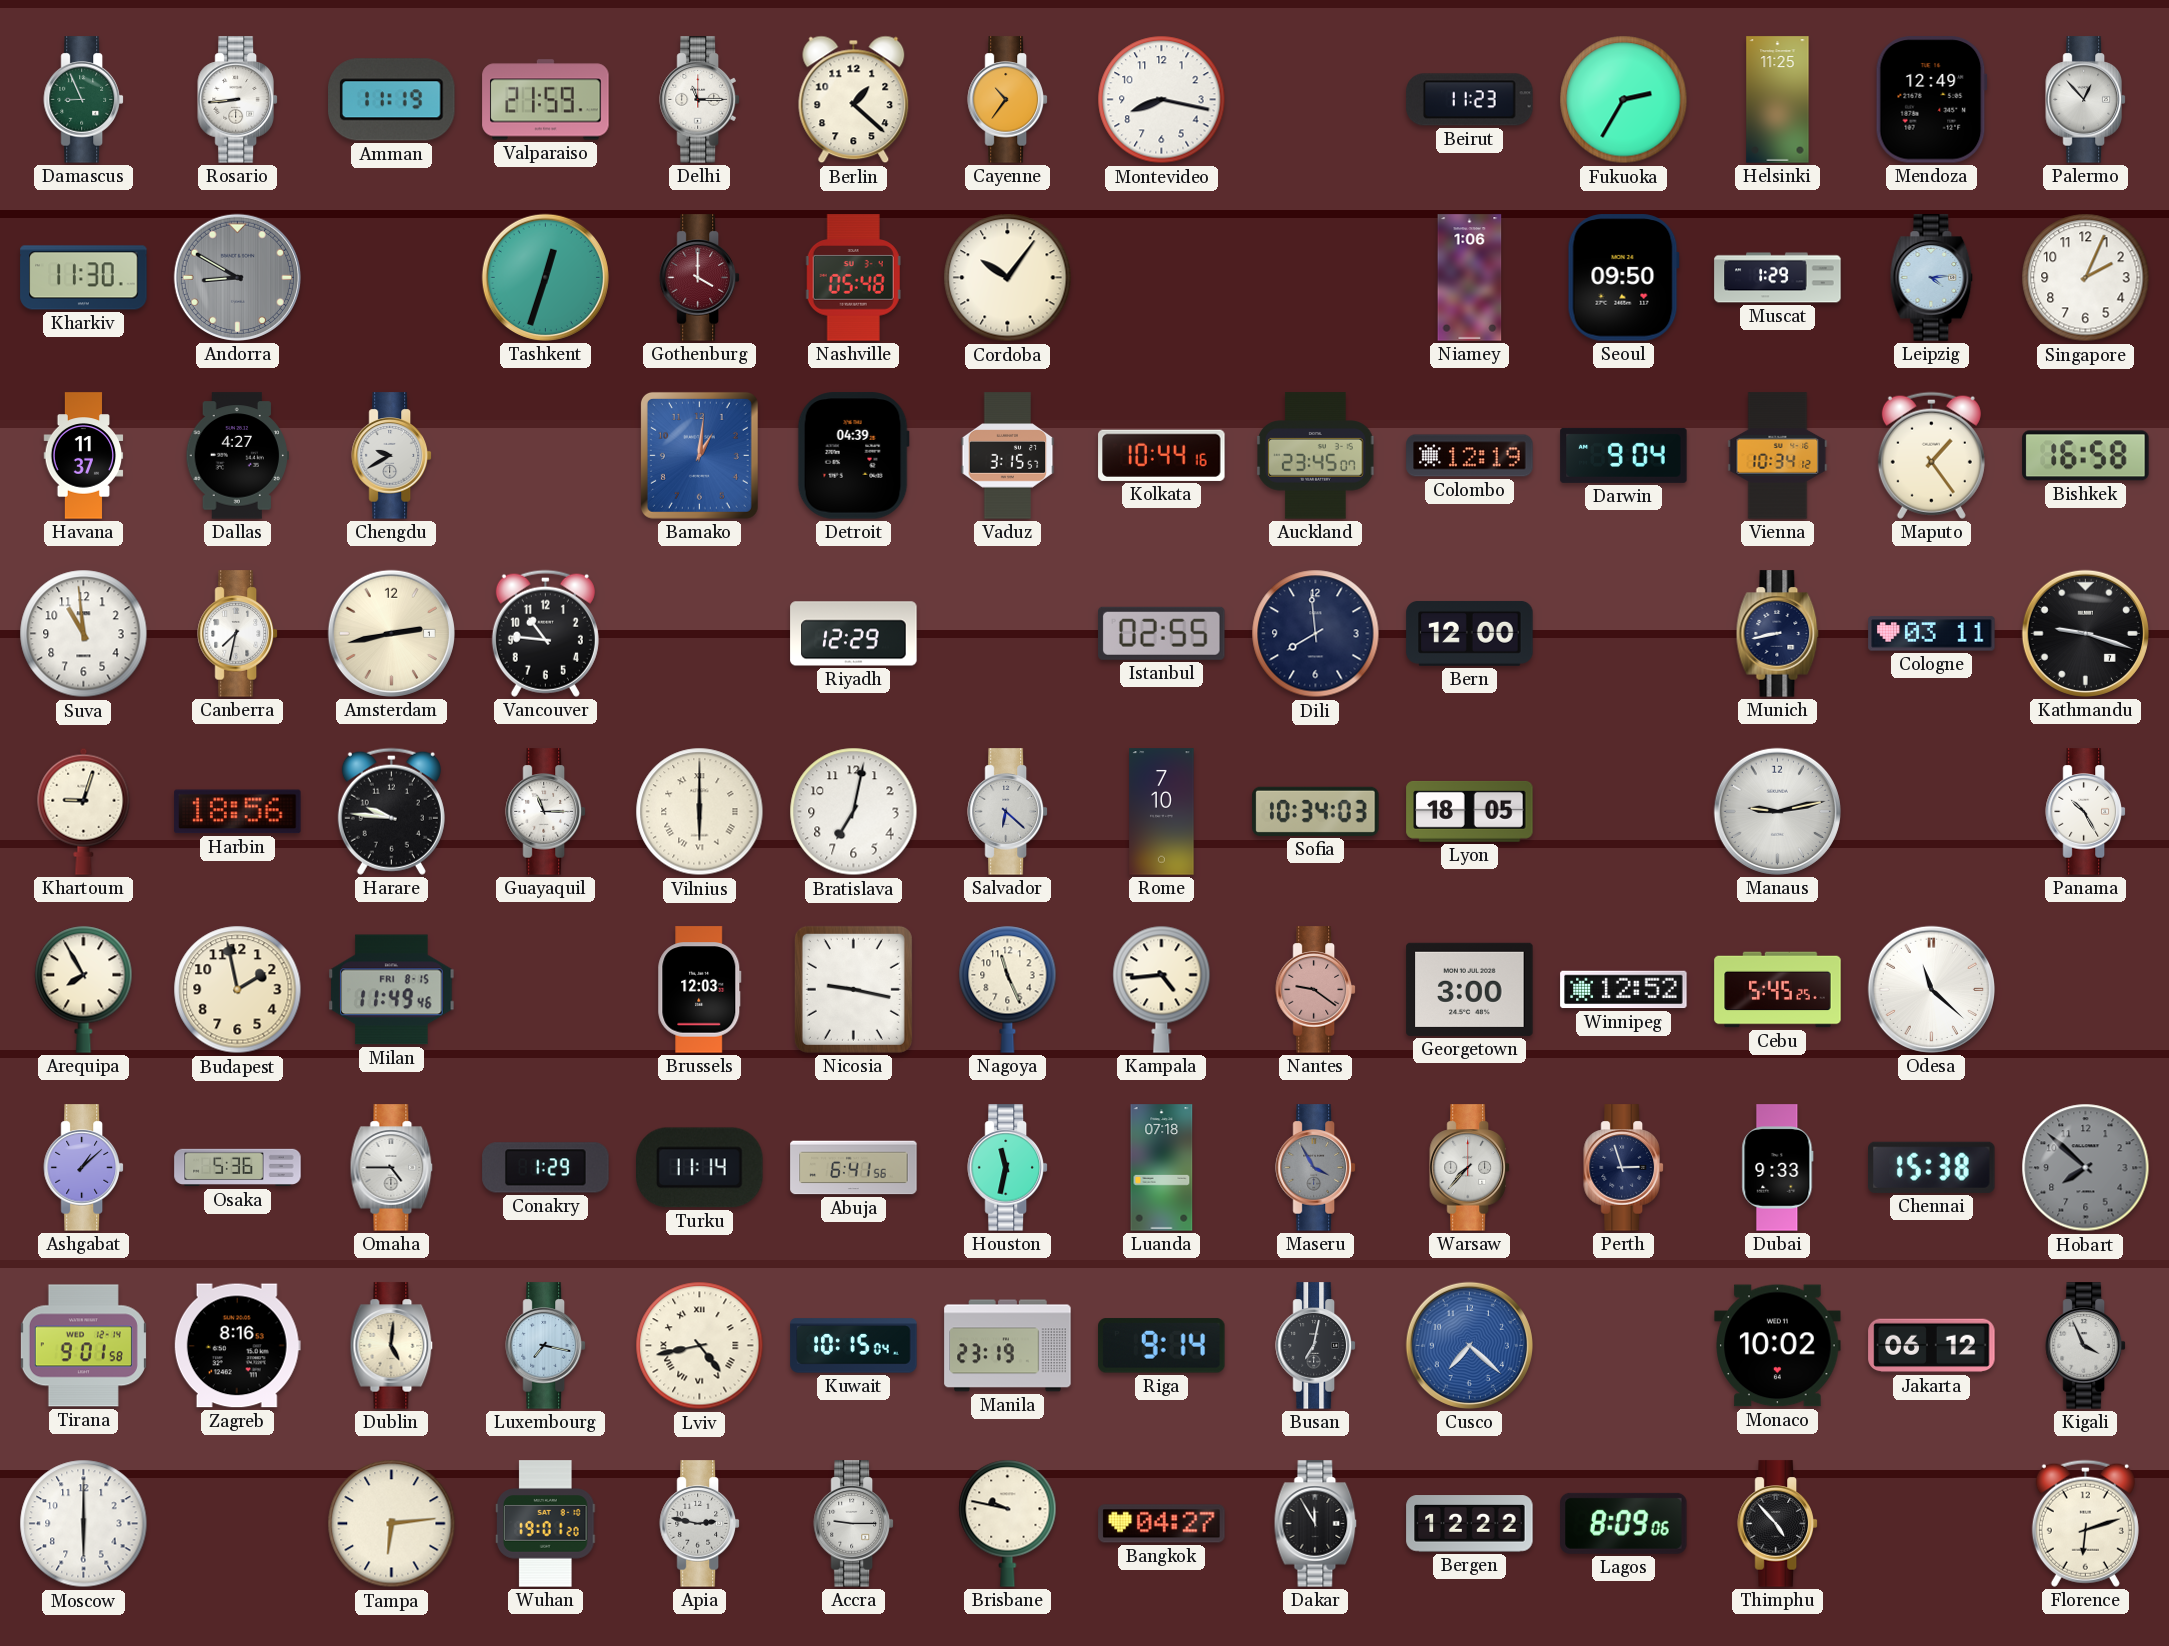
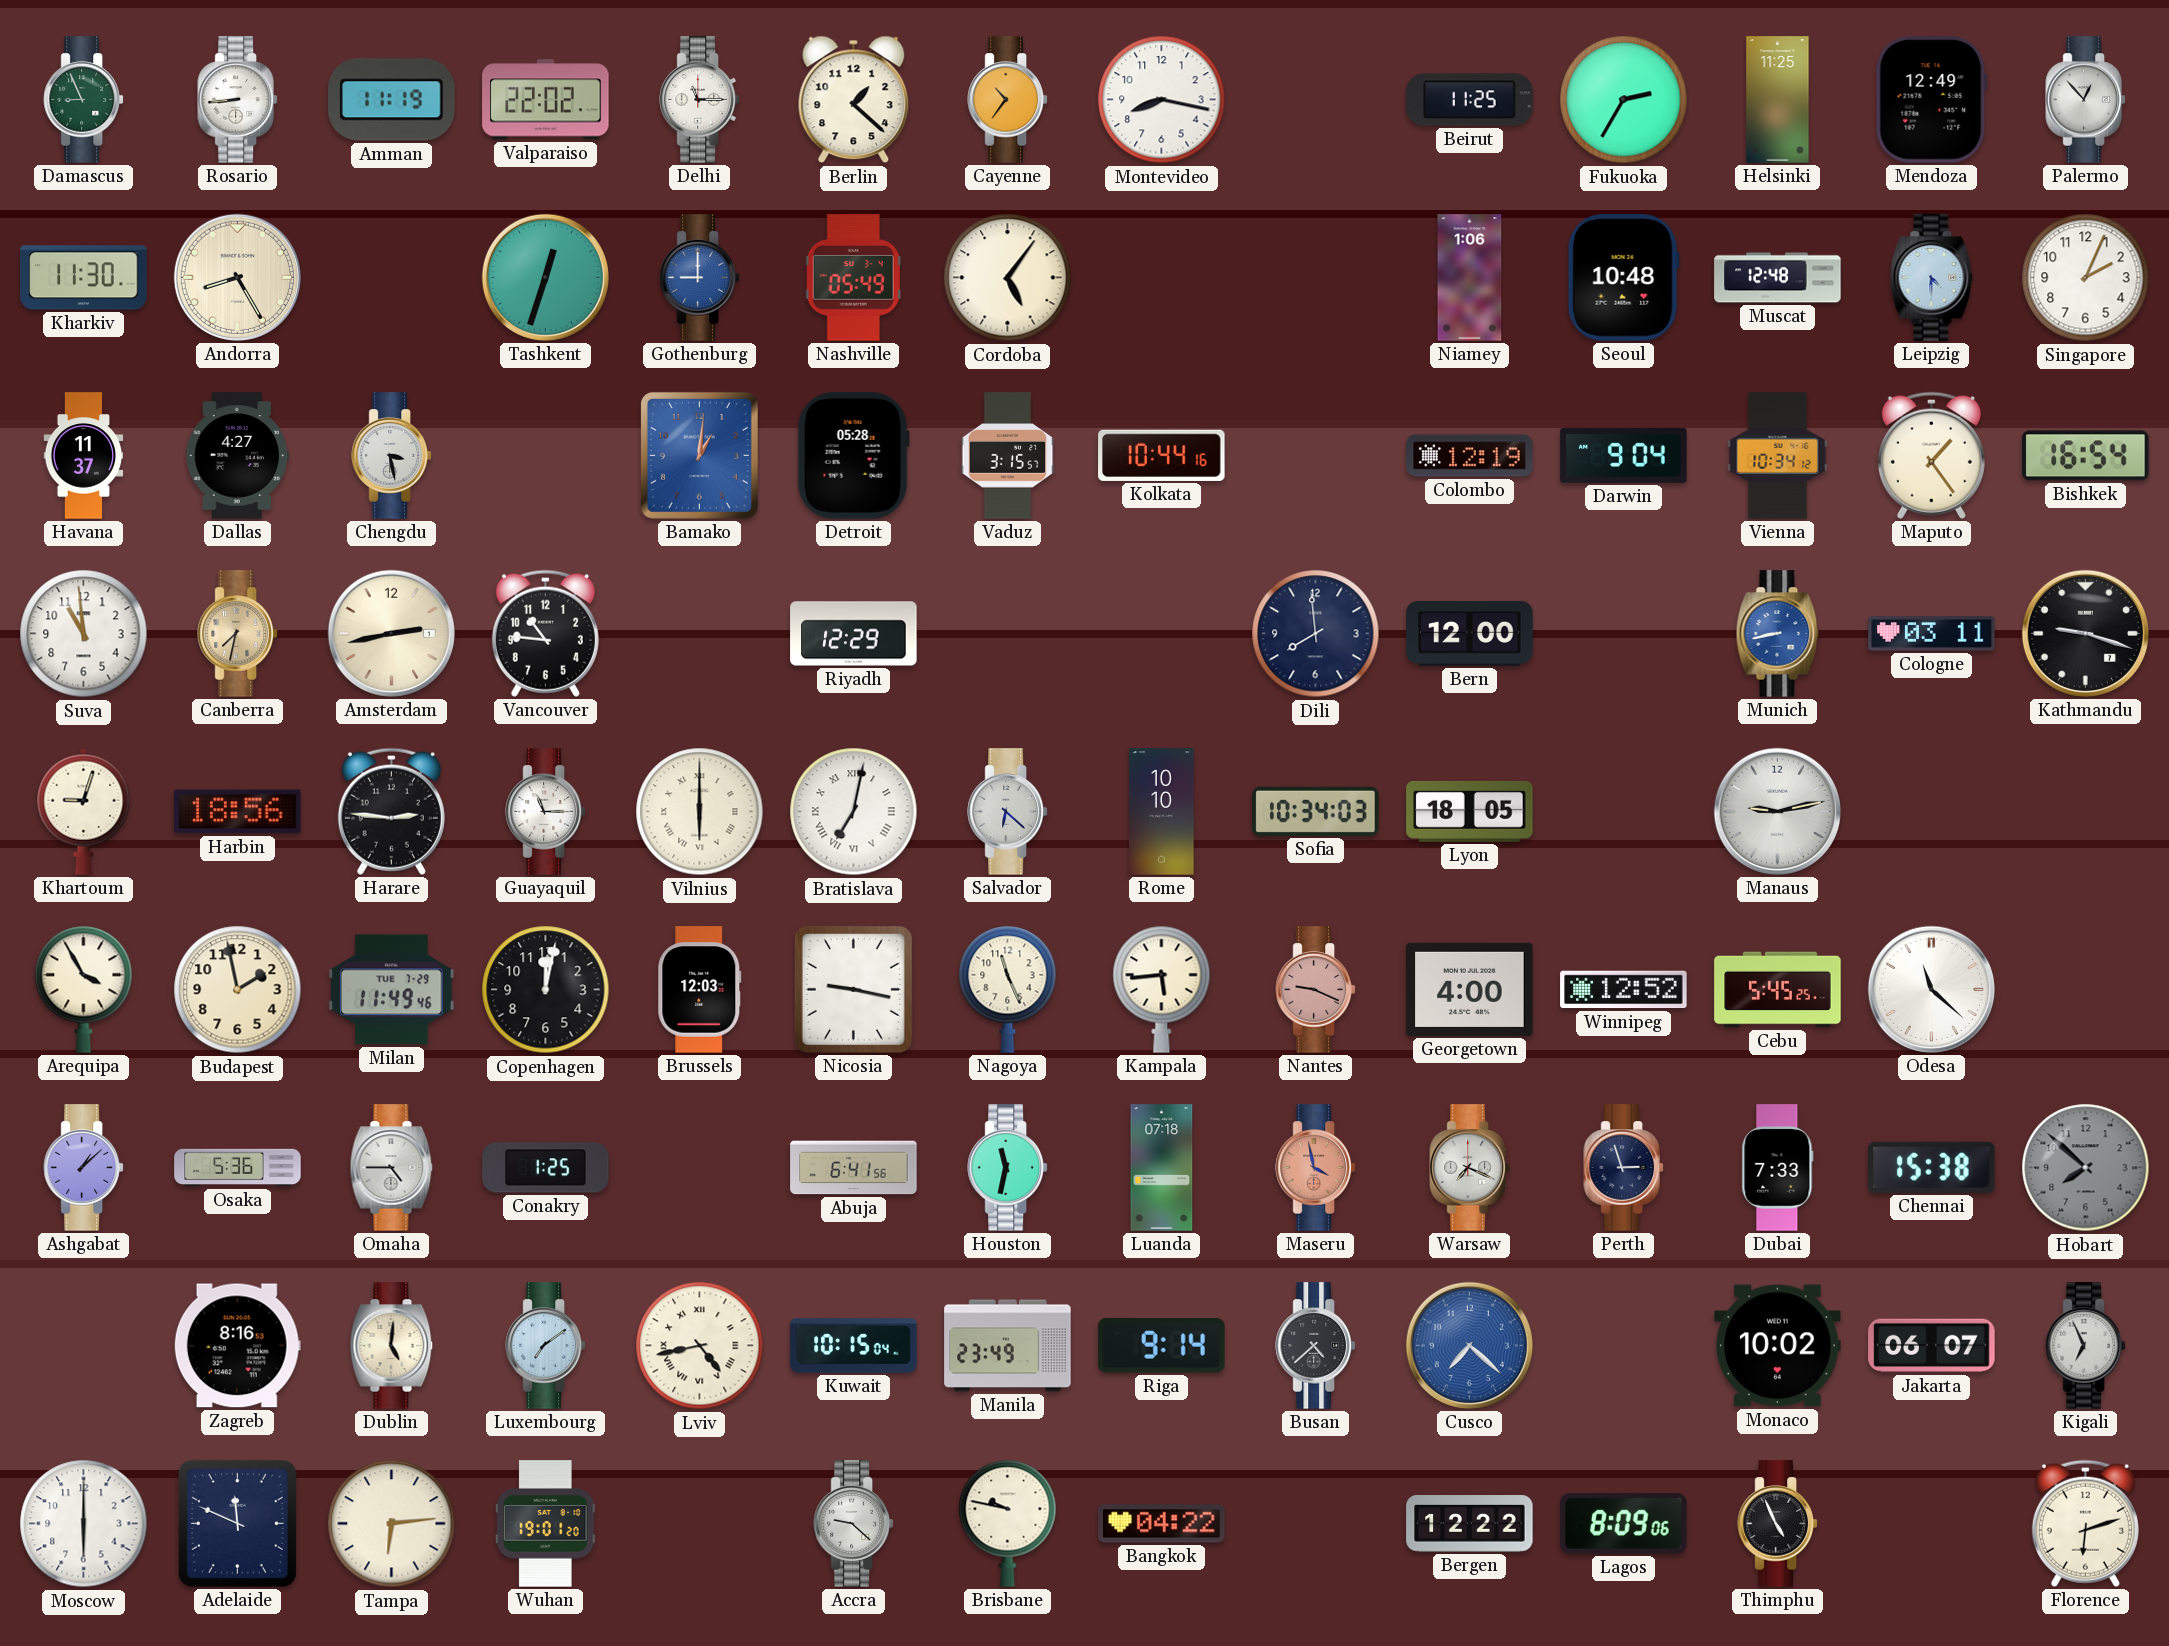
Valparaiso: 21:59 -> 22:02 (546, 100)
Beirut: 11:23 -> 11:25 (1470, 100)
Andorra: 8:50 -> 8:25 (237, 277)
Andorra dial: grey -> cream (237, 277)
Gothenburg: 4:00 -> 9:00 (700, 278)
Gothenburg dial: burgundy -> blue (700, 278)
Nashville: 05:48 -> 05:49 (853, 278)
Cordoba: 10:06 -> 5:06 (1008, 278)
Seoul: 09:50 -> 10:48 (1623, 278)
Muscat: 1:29 -> 12:48 (1778, 278)
Leipzig: 4:14 -> 4:30 (1932, 278)
Chengdu: 9:40 -> 3:28 (392, 456)
Detroit: 04:39 -> 05:28 (853, 456)
Auckland: 23:45 -> none (1316, 456)
Bishkek: 16:58 -> 16:54 (2086, 456)
Canberra dial: white -> champagne (238, 634)
Istanbul: 02:55 -> none (1162, 633)
Munich dial: navy -> blue (1778, 634)
Harare: 9:46 -> 2:46 (391, 811)
Bratislava numerals: Arabic -> Roman (854, 812)
Rome: 7:10 -> 10:10 (1162, 812)
Panama: 10:25 -> none (2086, 812)
Arequipa: 7:55 -> 3:55 (84, 989)
Milan date: FRI 8-15 -> TUE 7-29 (392, 990)
Copenhagen: none -> 12:02 (546, 990)
Kampala: 4:44 -> 5:44 (1162, 989)
Nantes: 9:21 -> 9:19 (1316, 990)
Georgetown: 3:00 -> 4:00 (1470, 989)
Conakry: 1:29 -> 1:25 (546, 1168)
Turku: 11:14 -> none (700, 1168)
Maseru: 3:55 -> 3:58 (1316, 1168)
Maseru dial: grey -> salmon (1316, 1168)
Warsaw: 7:37 -> 7:19 (1470, 1168)
Dubai: 9:33 -> 7:33 (1778, 1168)
Tirana: 9:01 -> none (83, 1346)
Luxembourg: 7:17 -> 7:09 (546, 1346)
Manila: 23:19 -> 23:49 (1008, 1346)
Busan: 7:02 -> 4:38 (1316, 1346)
Jakarta: 06:12 -> 06:07 (1932, 1346)
Kigali: 3:56 -> 6:56 (2086, 1346)
Adelaide: none -> 11:49 (237, 1523)
Apia: 2:47 -> none (700, 1524)
Accra: 9:15 -> 9:22 (854, 1524)
Bangkok: 04:27 -> 04:22 (1162, 1524)
Dakar: 11:55 -> none (1316, 1524)
Thimphu: 4:53 -> 4:56 (1778, 1524)
